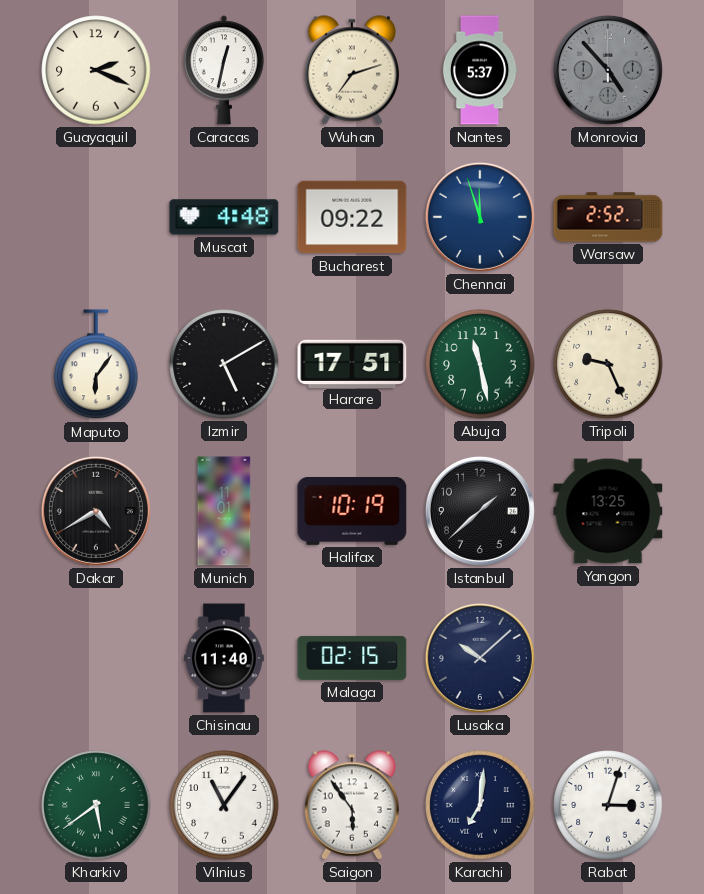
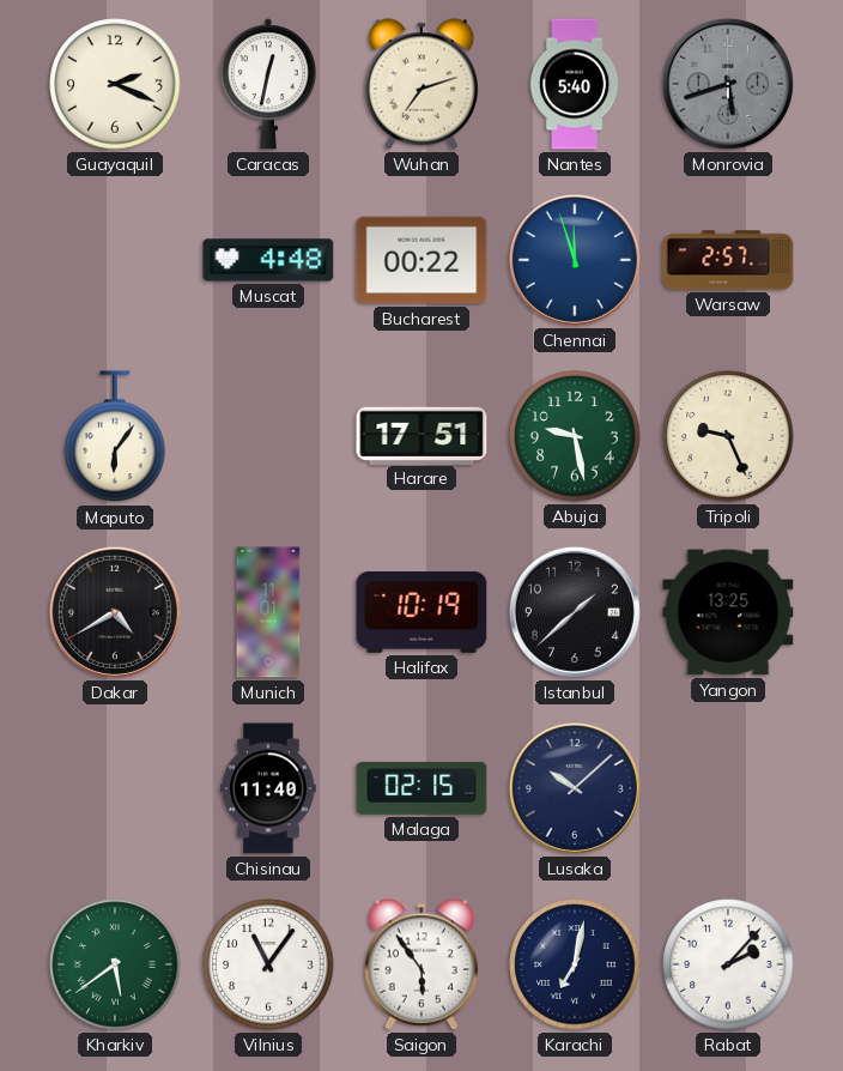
Nantes: 5:37 -> 5:40 (575, 84)
Monrovia: 4:53 -> 5:42 (728, 84)
Bucharest: 09:22 -> 00:22 (421, 260)
Warsaw: 2:52 -> 2:57 (728, 260)
Izmir: 5:10 -> none (224, 364)
Abuja: 11:28 -> 9:28 (575, 436)
Karachi: 7:01 -> 7:02 (575, 964)
Rabat: 3:03 -> 2:07 (728, 964)
